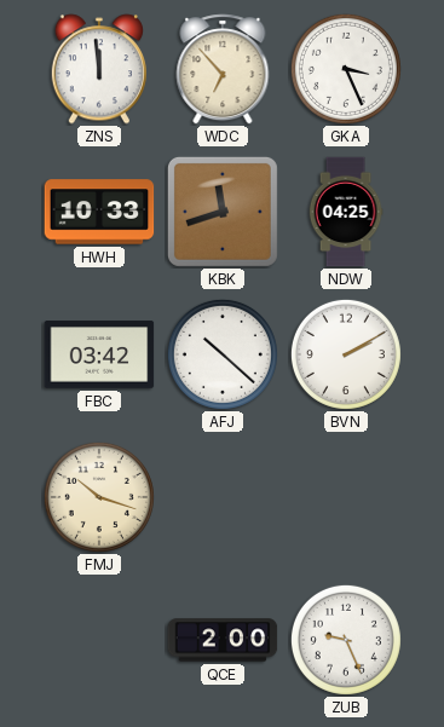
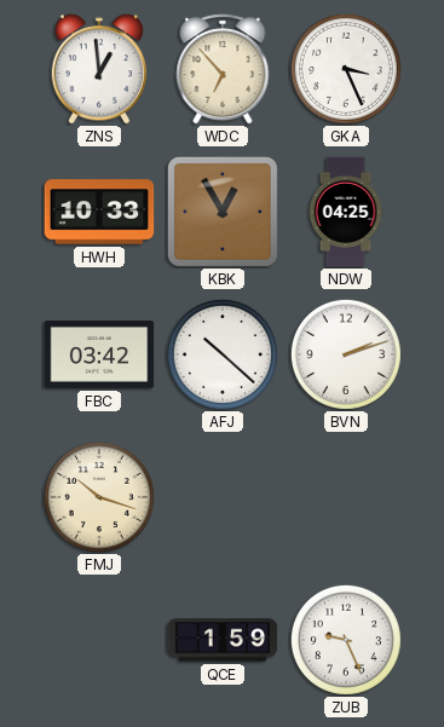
ZNS: 11:59 -> 12:59 (98, 69)
KBK: 11:42 -> 12:55 (223, 212)
BVN: 2:10 -> 2:12 (346, 354)
QCE: 2:00 -> 1:59 (223, 640)
